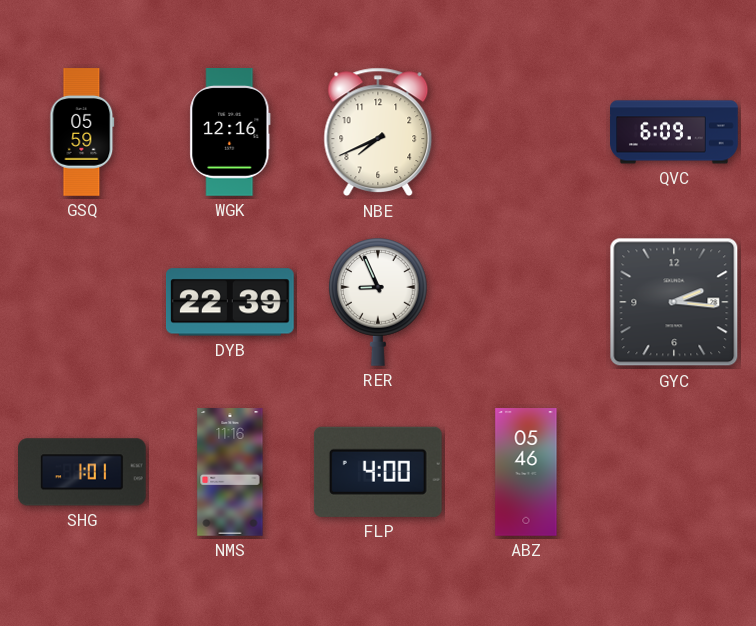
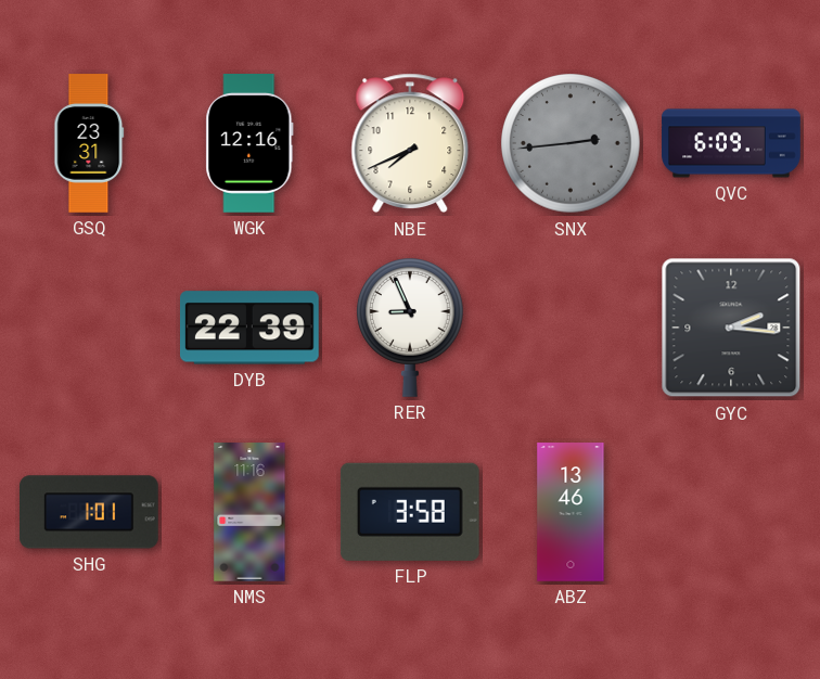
GSQ: 05:59 -> 23:31 (89, 143)
SNX: none -> 2:44 (571, 143)
FLP: 4:00 -> 3:58 (410, 512)
ABZ: 05:46 -> 13:46 (571, 512)
